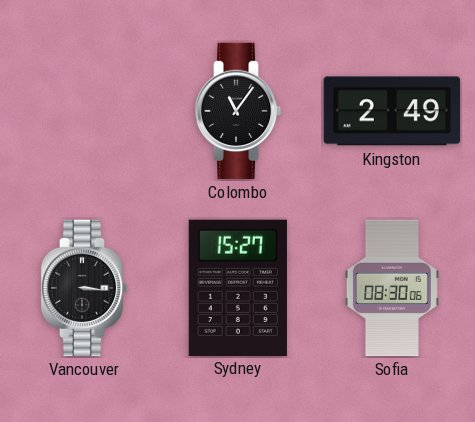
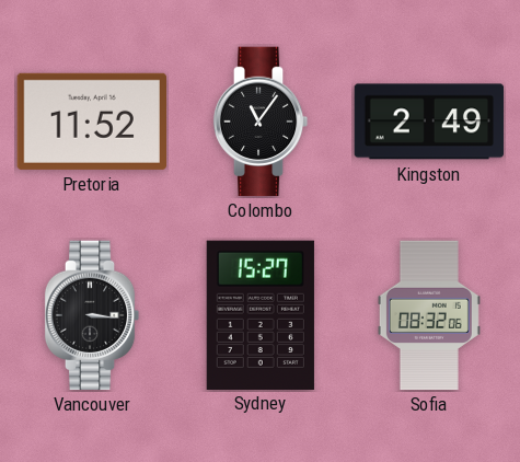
Pretoria: none -> 11:52 (91, 122)
Sofia: 08:30 -> 08:32 (429, 315)
